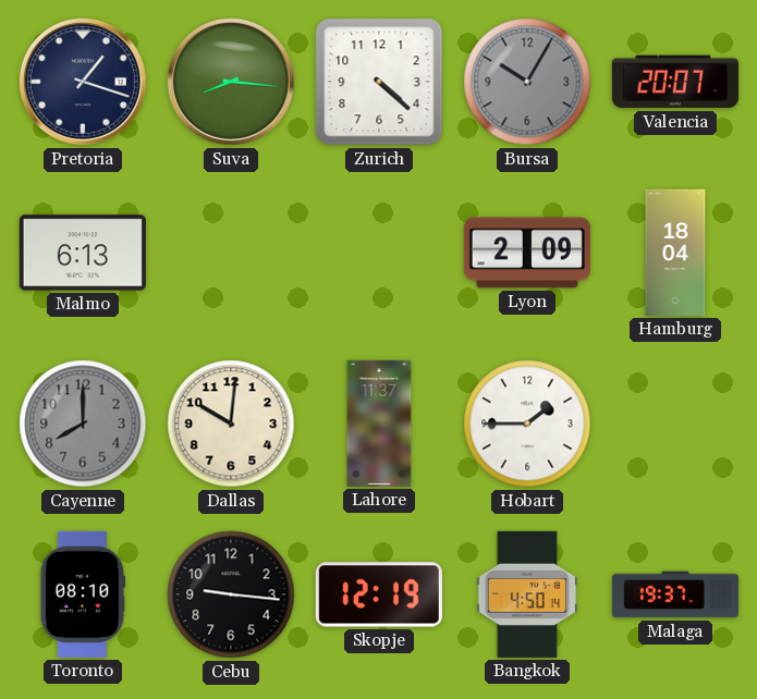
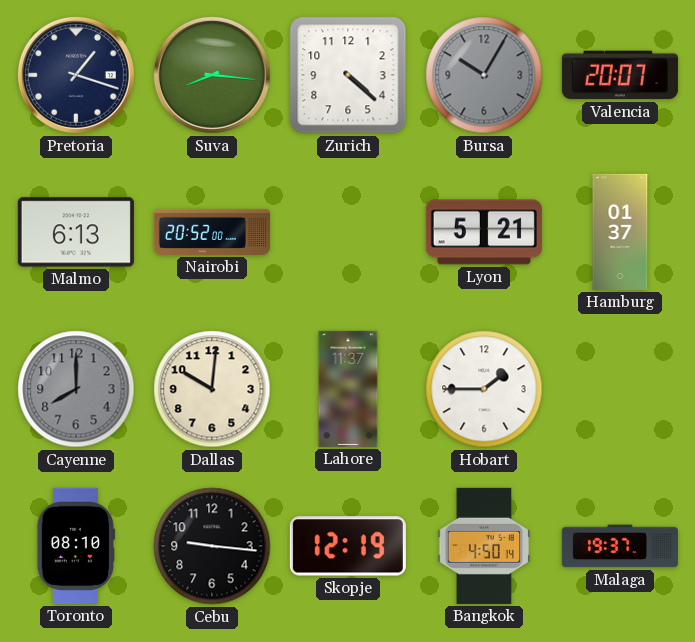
Nairobi: none -> 20:52 (212, 232)
Lyon: 2:09 -> 5:21 (484, 232)
Hamburg: 18:04 -> 01:37 (620, 232)
